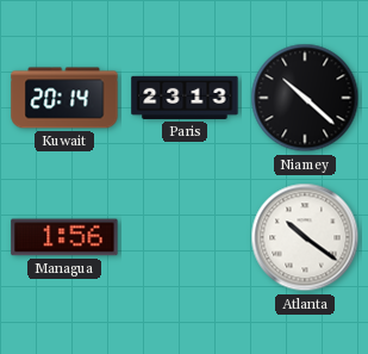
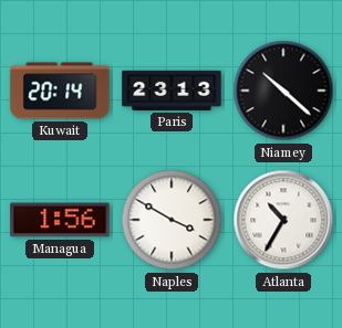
Naples: none -> 3:50 (172, 220)
Atlanta: 10:21 -> 10:35 (283, 220)
